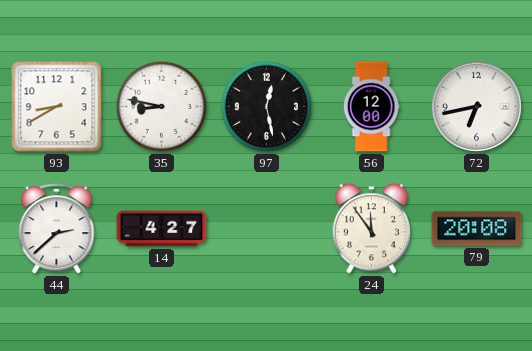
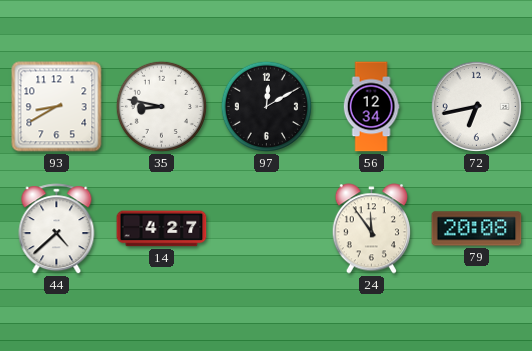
97: 12:28 -> 12:10 (266, 106)
56: 12:00 -> 12:34 (371, 107)
44: 2:38 -> 4:38 (57, 229)
